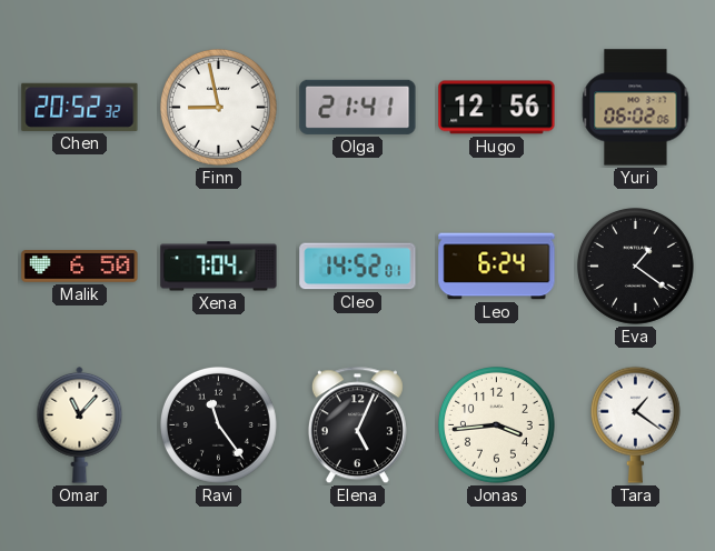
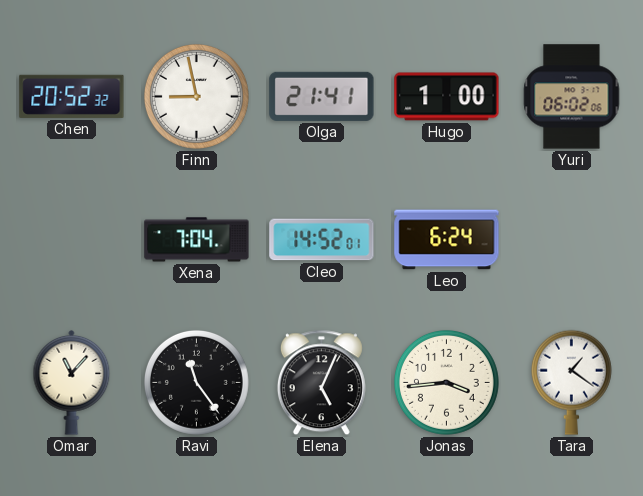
Hugo: 12:56 -> 1:00 (447, 97)
Malik: 6:50 -> none (80, 267)
Eva: 1:21 -> none (635, 266)
